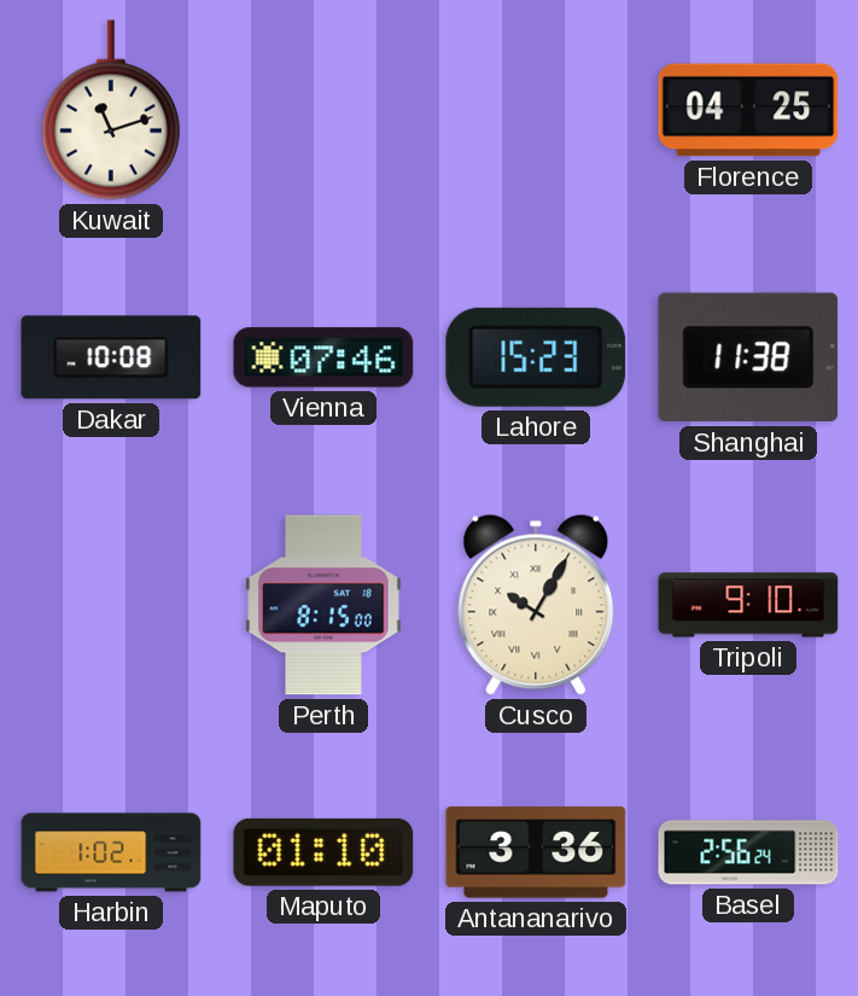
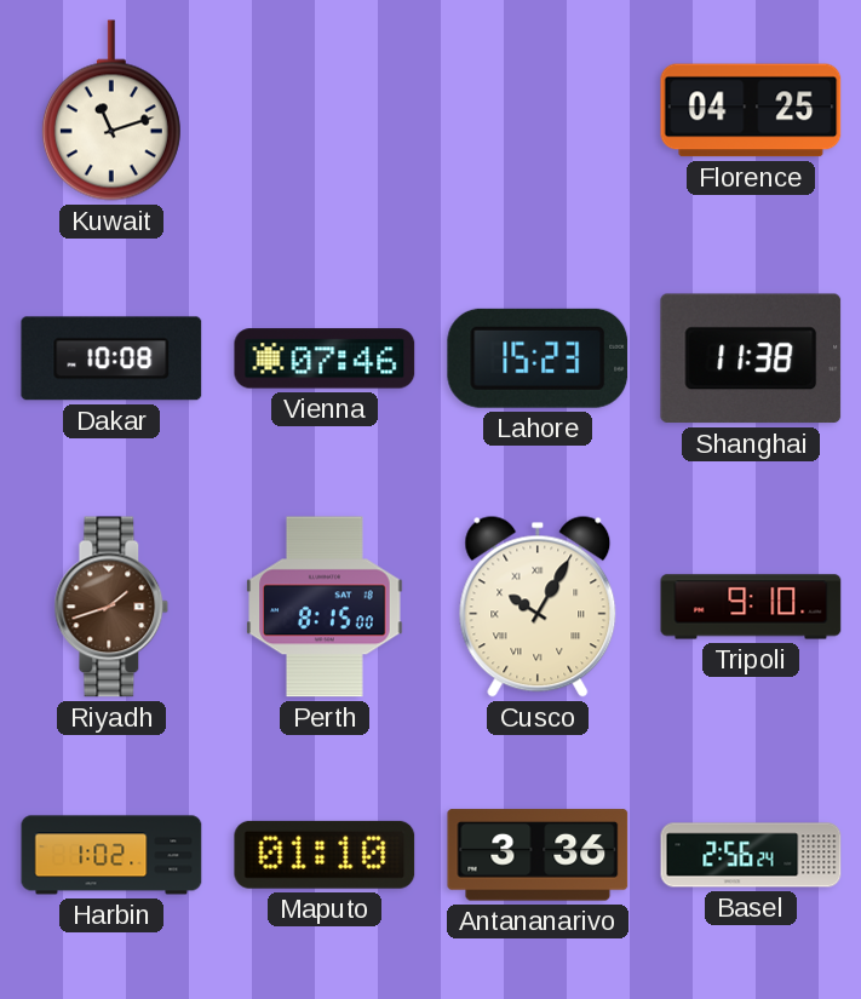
Riyadh: none -> 1:42 (111, 607)
